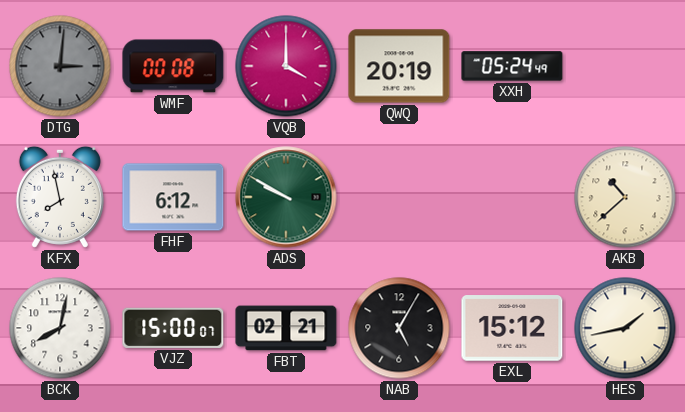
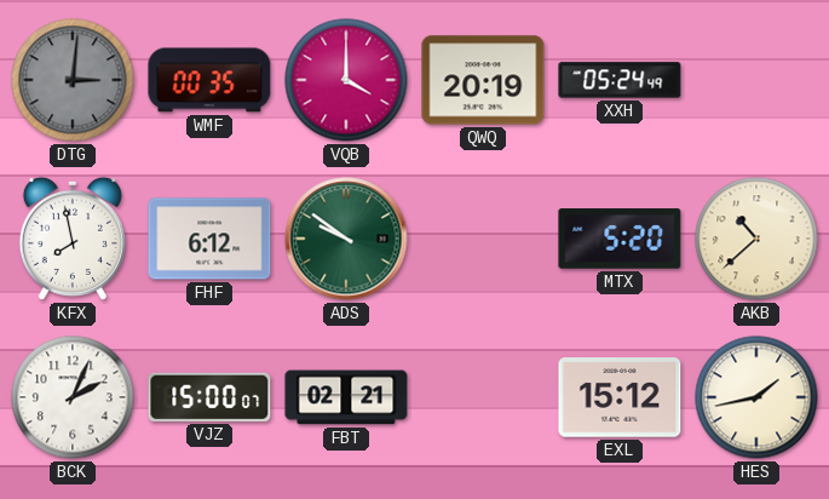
WMF: 00:08 -> 00:35 (209, 80)
ADS: 9:50 -> 9:51 (346, 239)
MTX: none -> 5:20 (620, 239)
BCK: 8:02 -> 2:04 (73, 397)
NAB: 5:05 -> none (399, 328)
